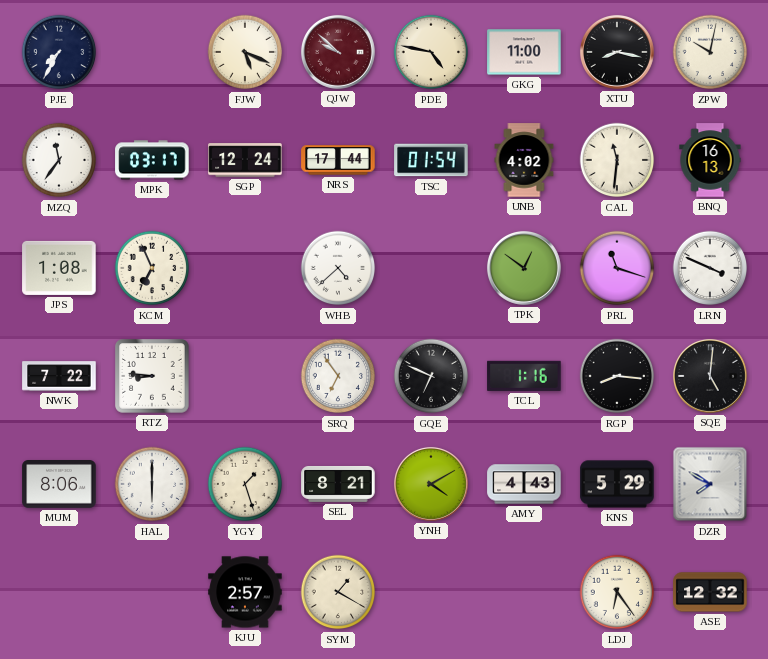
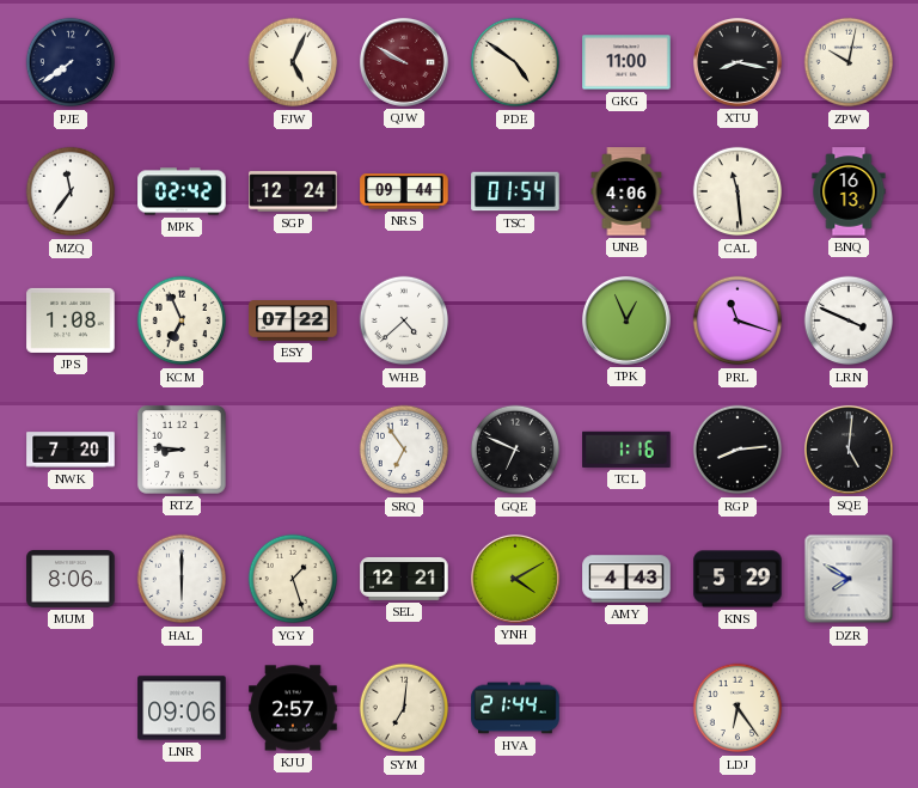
PJE: 7:35 -> 7:39 (71, 62)
FJW: 5:19 -> 5:04 (293, 62)
QJW: 9:52 -> 9:50 (404, 62)
PDE: 4:47 -> 4:51 (515, 62)
MPK: 03:17 -> 02:42 (182, 191)
NRS: 17:44 -> 09:44 (404, 191)
UNB: 4:02 -> 4:06 (626, 191)
CAL: 11:31 -> 11:29 (738, 191)
ESY: none -> 07:22 (293, 322)
TPK: 12:51 -> 12:56 (626, 320)
NWK: 7:22 -> 7:20 (71, 450)
RGP: 8:16 -> 8:14 (738, 450)
SEL: 8:21 -> 12:21 (404, 579)
LNR: none -> 09:06 (182, 708)
SYM: 1:20 -> 7:01 (404, 708)
HVA: none -> 21:44 (515, 708)
ASE: 12:32 -> none (710, 592)
